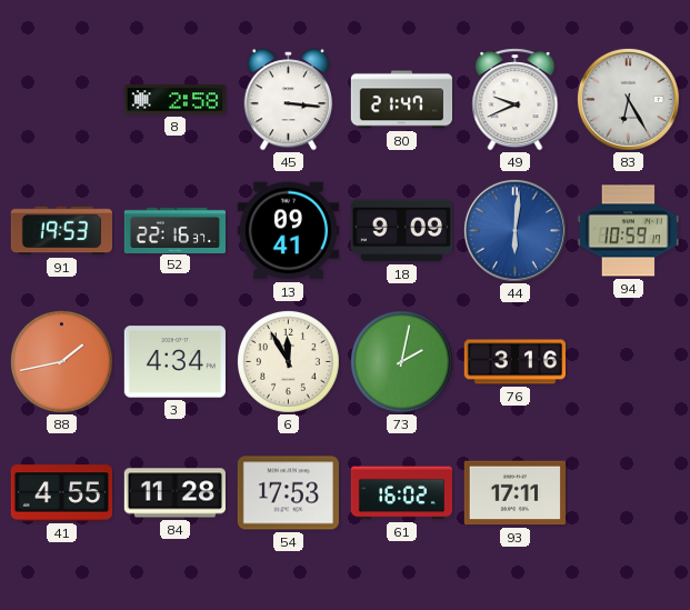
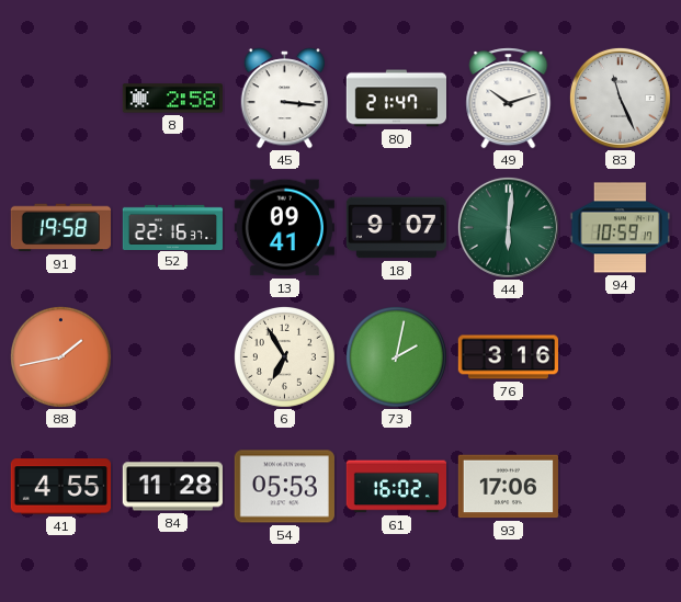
49: 9:41 -> 10:12 (509, 99)
83: 6:25 -> 11:26 (620, 98)
91: 19:53 -> 19:58 (60, 228)
18: 9:09 -> 9:07 (396, 228)
44 dial: blue -> green (508, 227)
3: 4:34 -> none (174, 362)
6: 11:55 -> 6:55 (284, 356)
54: 17:53 -> 05:53 (284, 487)
93: 17:11 -> 17:06 (508, 487)
